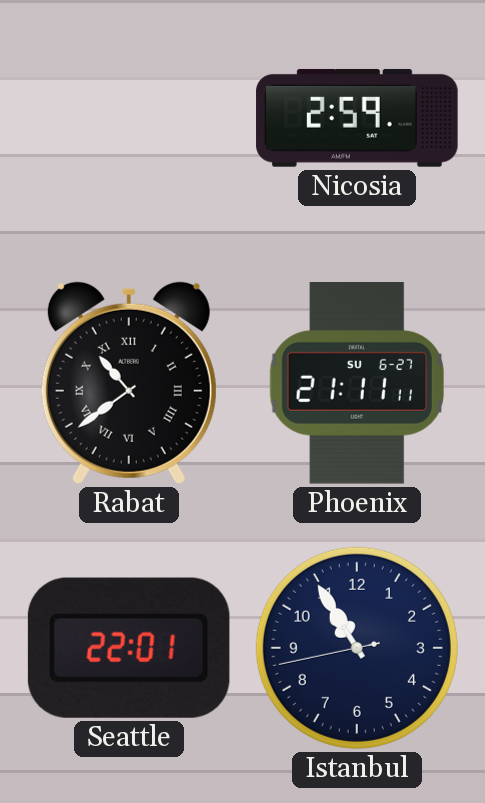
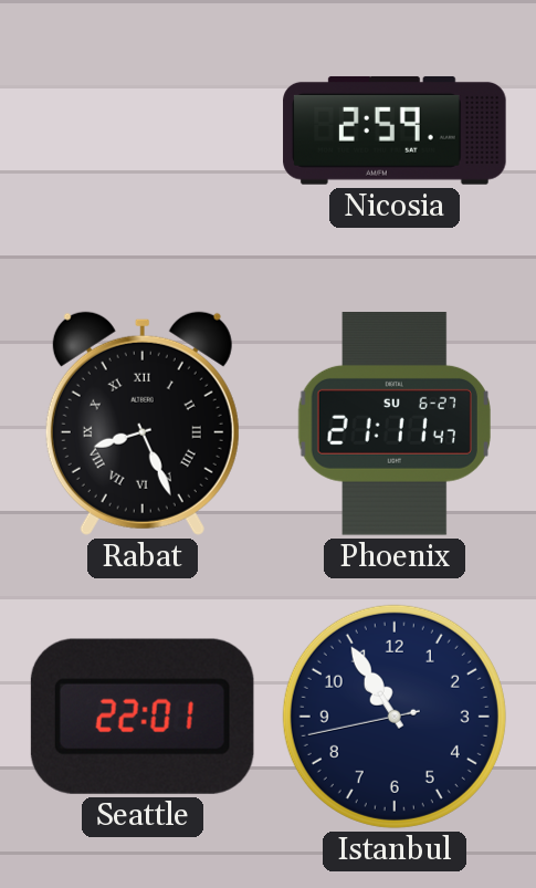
Rabat: 10:39 -> 8:26 (143, 424)
Phoenix: 21:11:11 -> 21:11:47 (395, 425)
